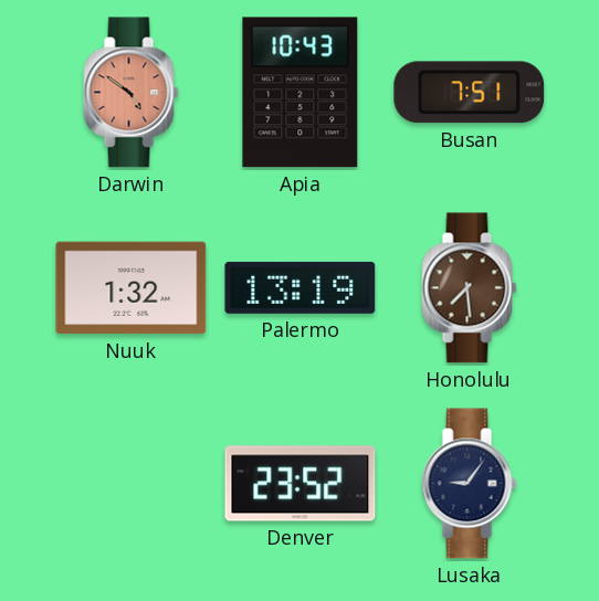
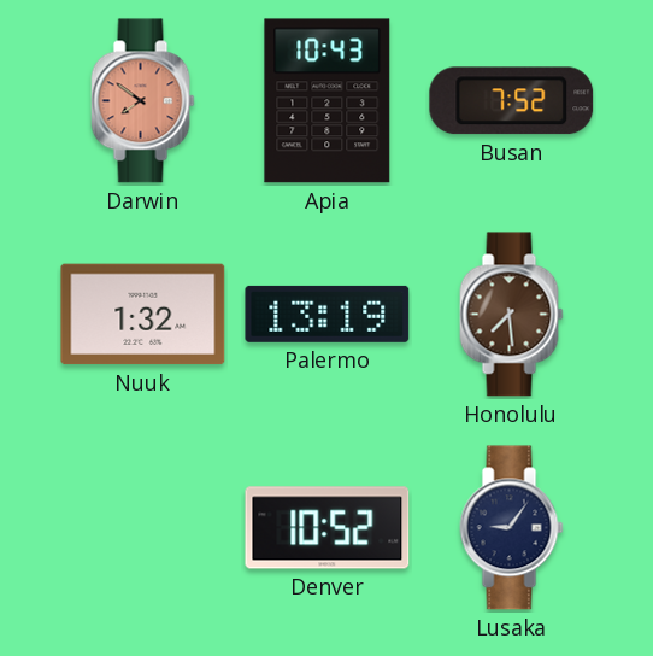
Darwin: 4:51 -> 7:51 (143, 101)
Busan: 7:51 -> 7:52 (512, 101)
Denver: 23:52 -> 10:52 (328, 528)
